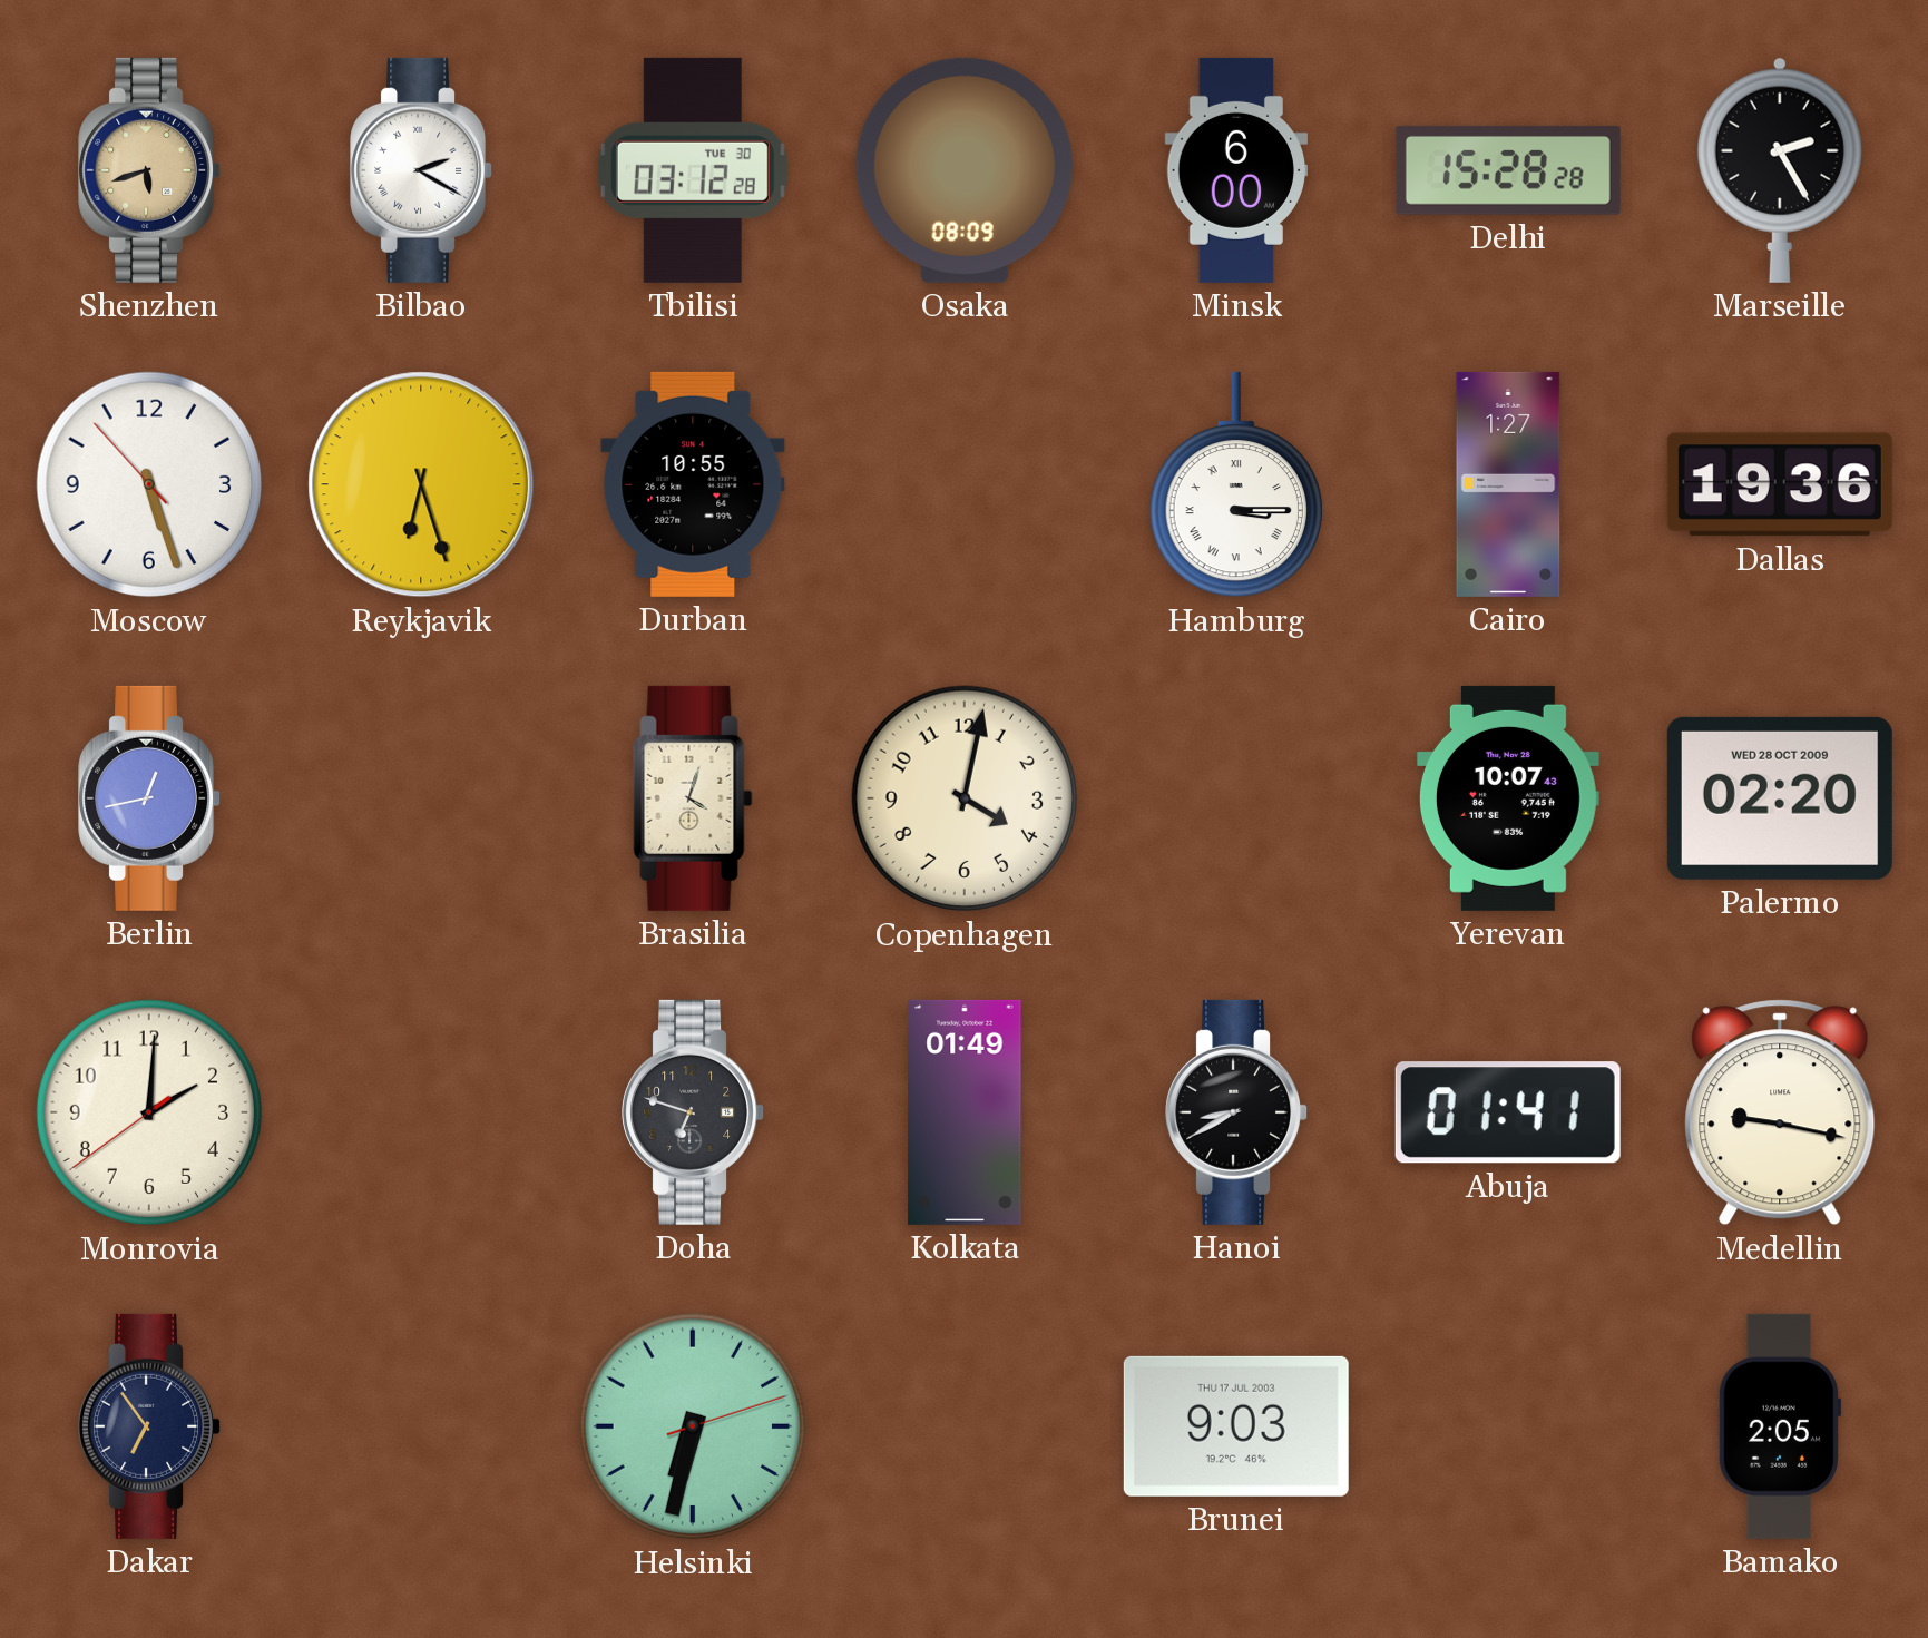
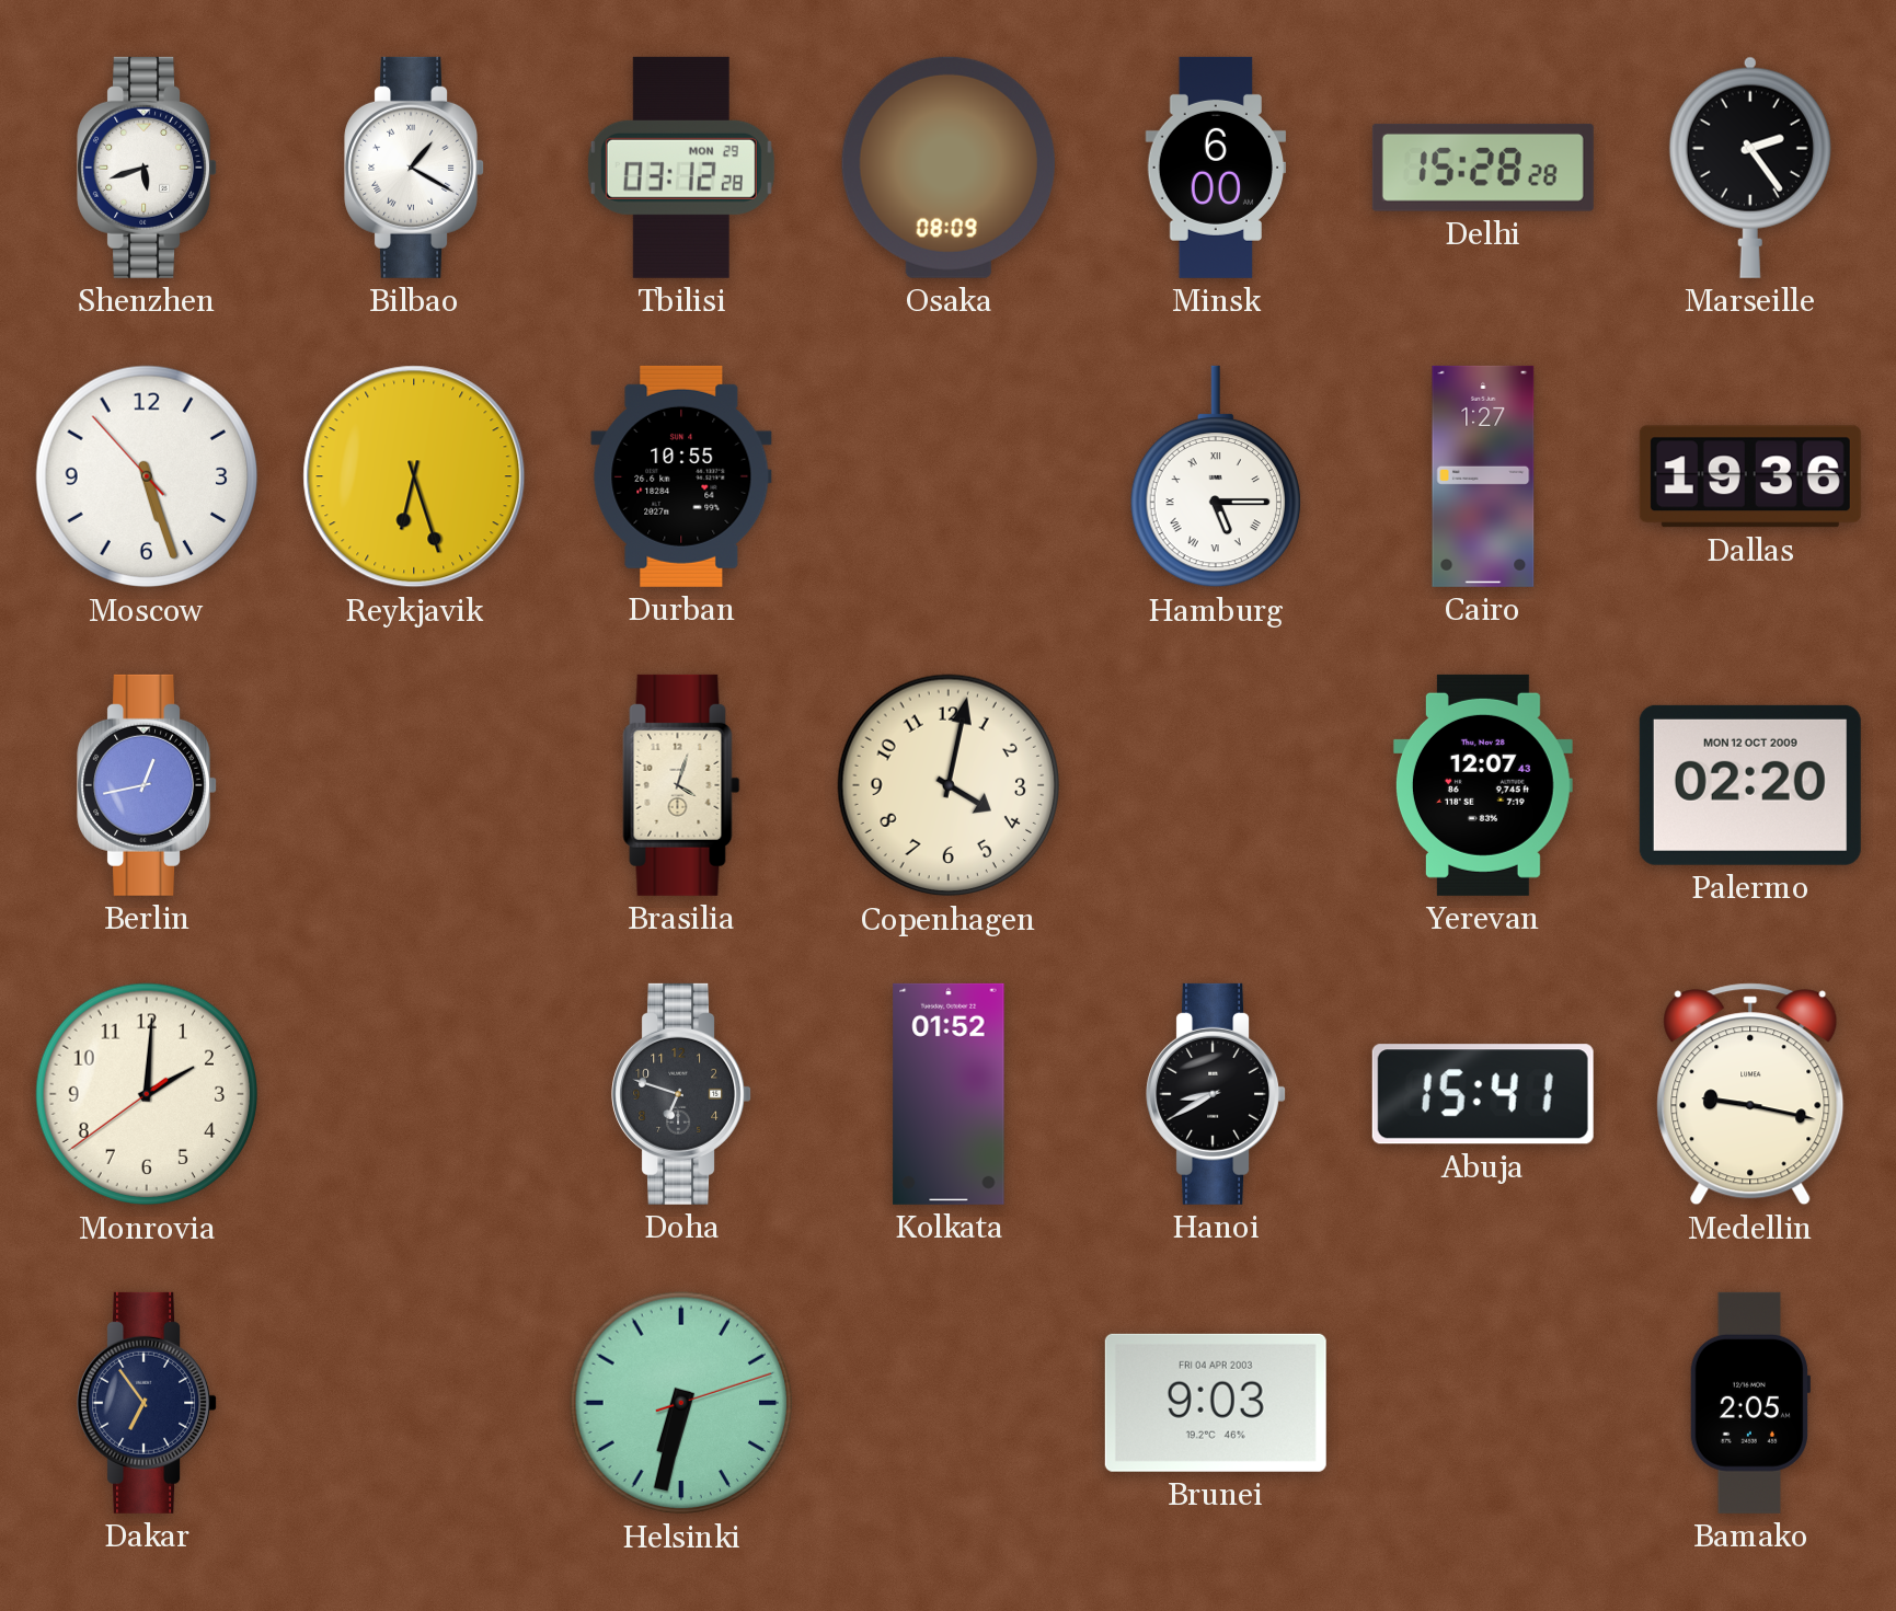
Shenzhen dial: champagne -> white (147, 168)
Bilbao: 2:20 -> 1:20 (414, 168)
Tbilisi date: TUE 30 -> MON 29 (681, 168)
Marseille: 2:25 -> 2:24 (1750, 168)
Hamburg: 3:15 -> 5:15 (1216, 476)
Yerevan: 10:07 -> 12:07 (1483, 785)
Palermo date: WED 28 OCT 2009 -> MON 12 OCT 2009 (1750, 785)
Kolkata: 01:49 -> 01:52 (949, 1094)
Abuja: 01:41 -> 15:41 (1483, 1094)
Brunei date: THU 17 JUL 2003 -> FRI 04 APR 2003 (1216, 1403)
